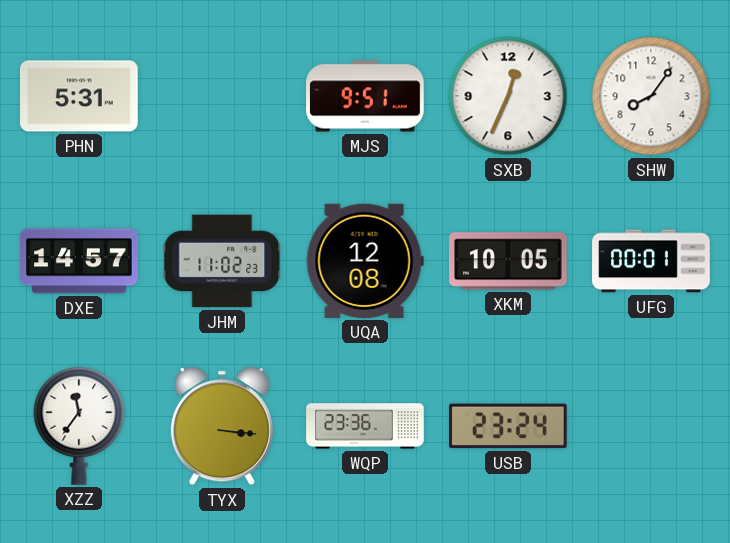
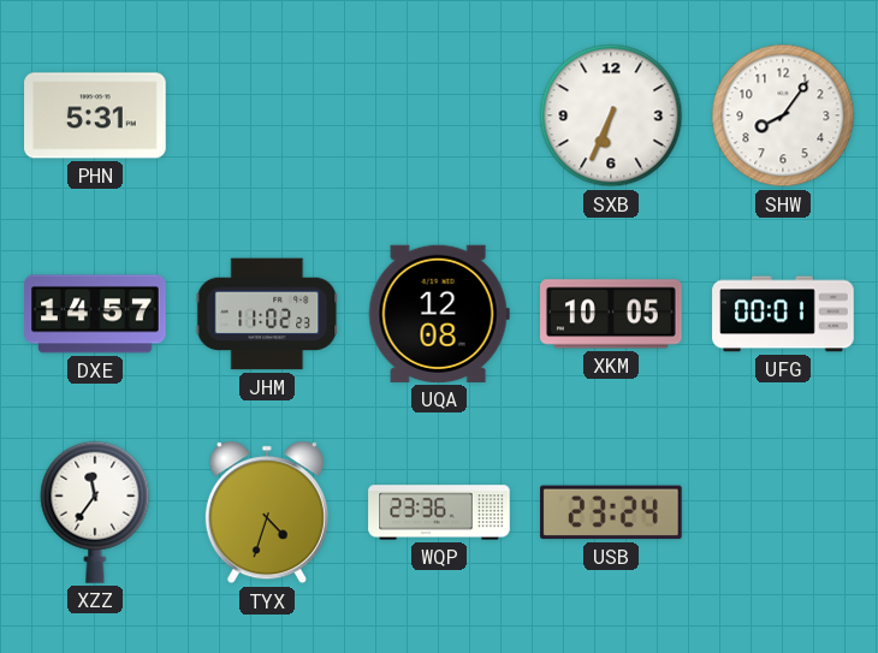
MJS: 9:51 -> none (365, 96)
SXB: 12:34 -> 6:34 (611, 115)
TYX: 3:16 -> 4:33 (267, 512)
